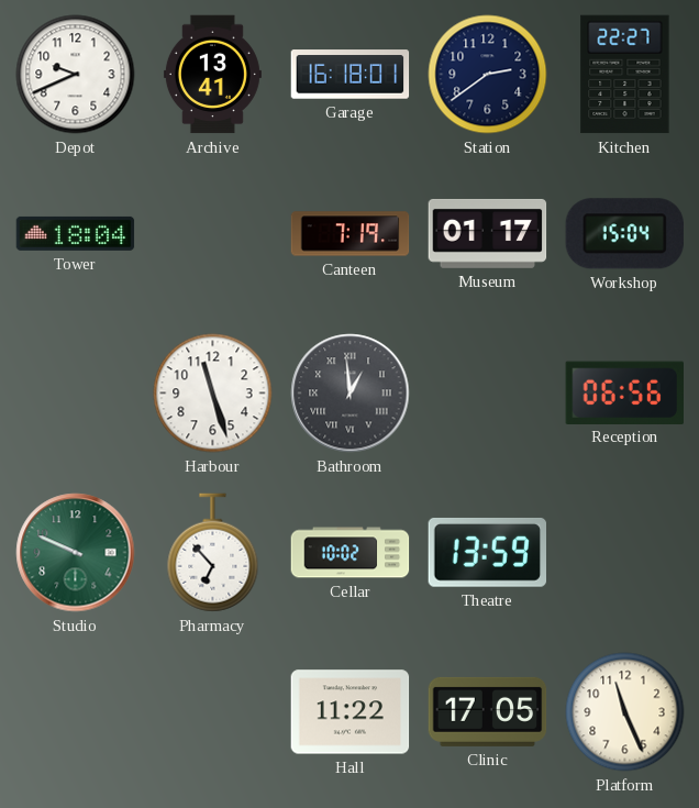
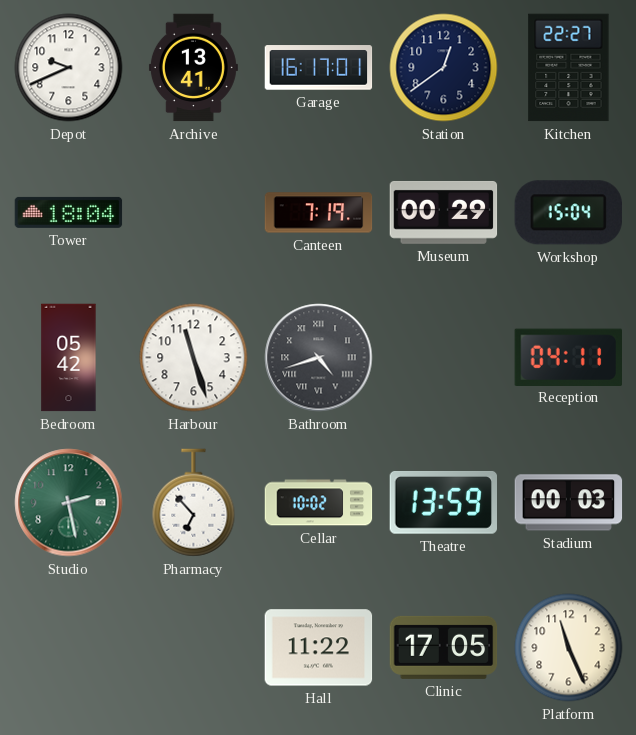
Garage: 16:18 -> 16:17 (319, 68)
Station: 2:39 -> 12:39 (444, 68)
Museum: 01:17 -> 00:29 (444, 212)
Bedroom: none -> 05:42 (69, 358)
Bathroom: 12:59 -> 4:42 (319, 358)
Reception: 06:56 -> 04:11 (568, 357)
Studio: 9:49 -> 2:28 (69, 503)
Stadium: none -> 00:03 (569, 503)
